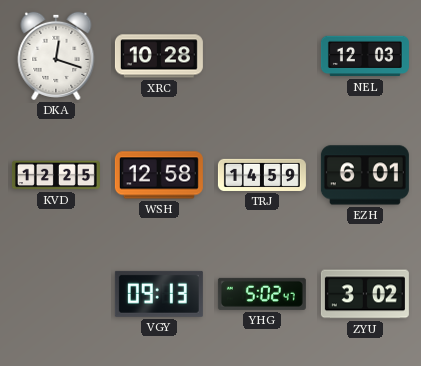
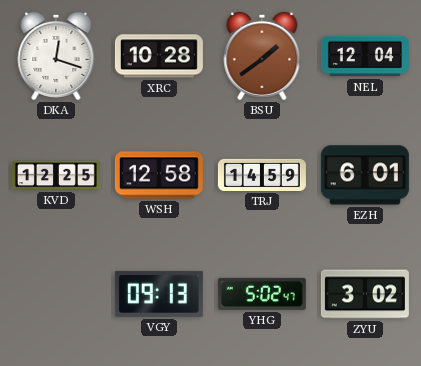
BSU: none -> 1:39 (262, 56)
NEL: 12:03 -> 12:04 (365, 56)
